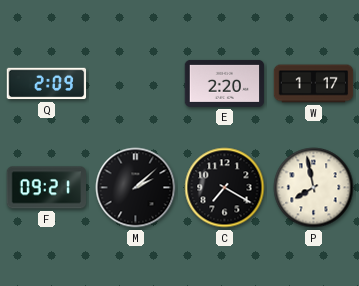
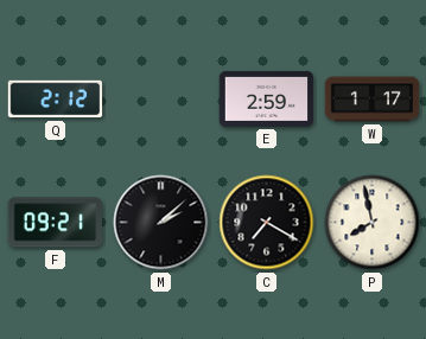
Q: 2:09 -> 2:12 (56, 100)
E: 2:20 -> 2:59 (267, 98)
